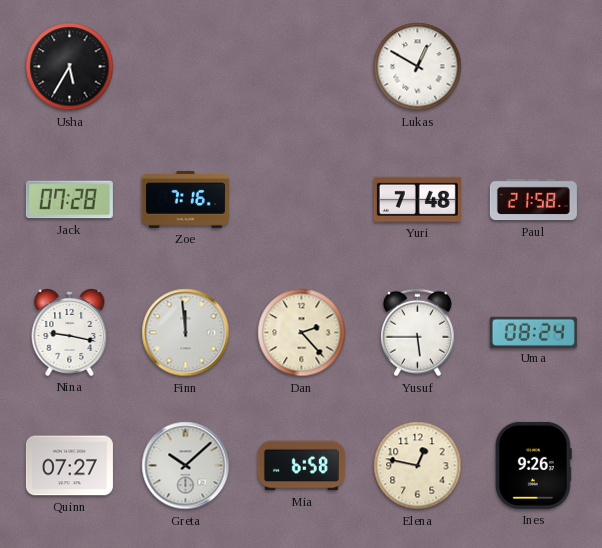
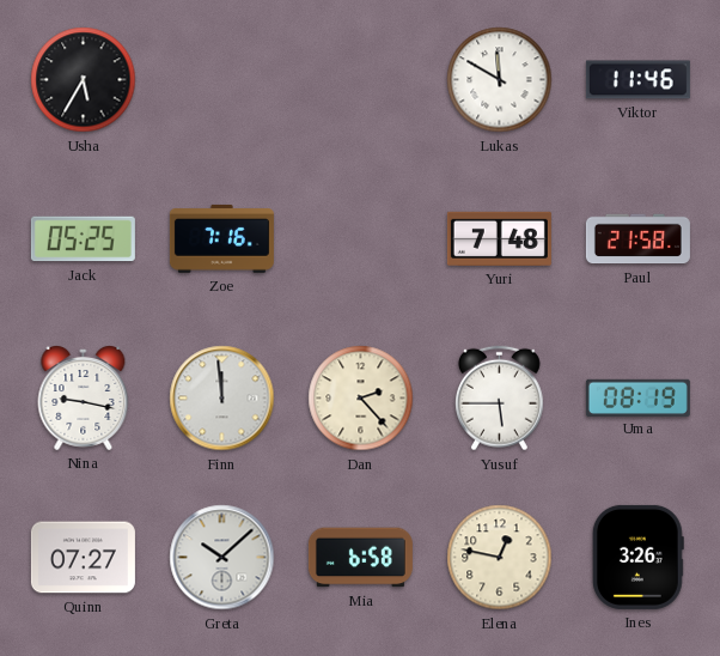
Lukas: 12:50 -> 11:50 (500, 80)
Viktor: none -> 11:46 (637, 80)
Jack: 07:28 -> 05:25 (83, 239)
Uma: 08:24 -> 08:19 (637, 397)
Ines: 9:26 -> 3:26 (637, 557)
